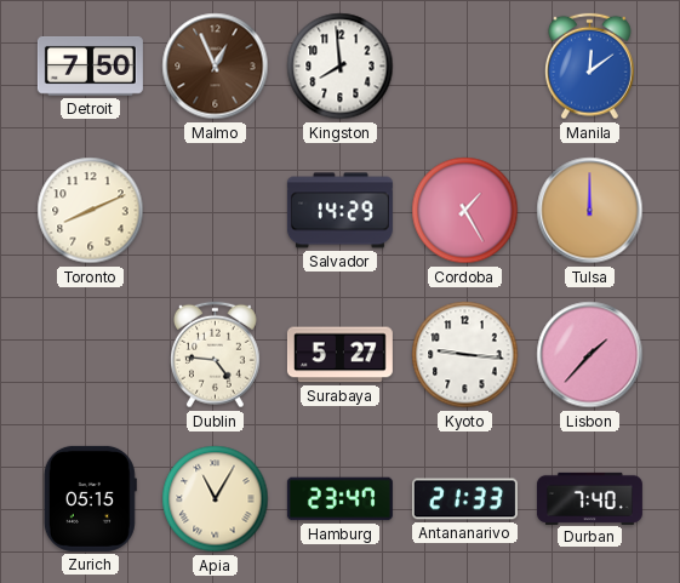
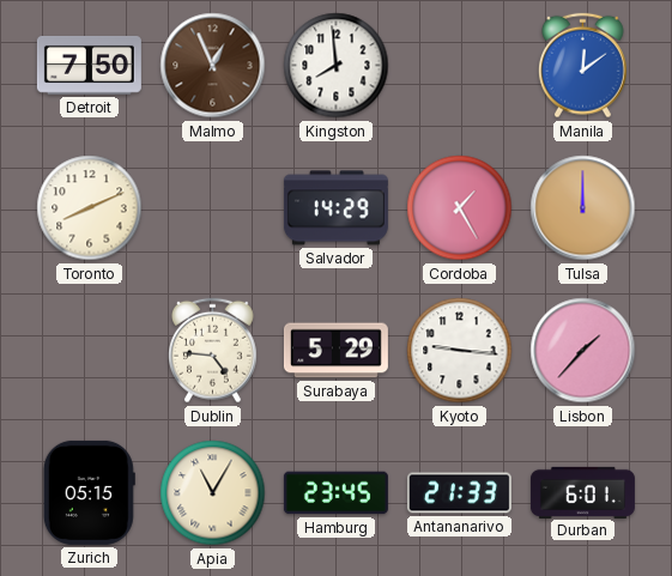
Surabaya: 5:27 -> 5:29 (335, 351)
Hamburg: 23:47 -> 23:45 (335, 493)
Durban: 7:40 -> 6:01 (582, 492)
